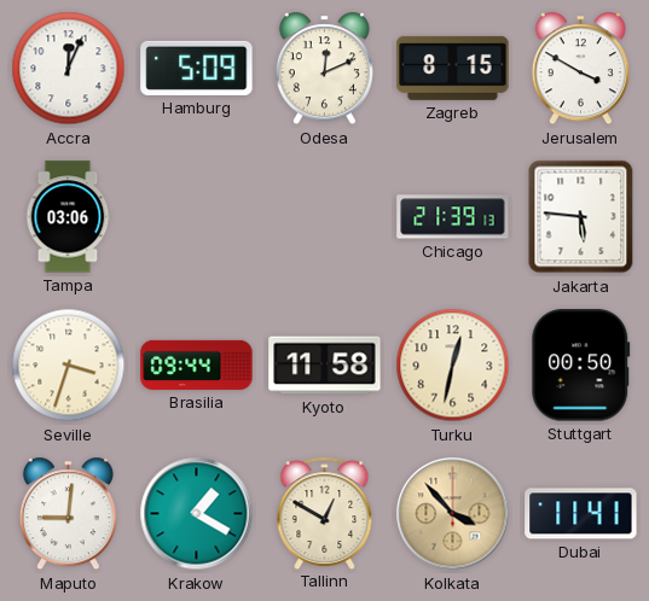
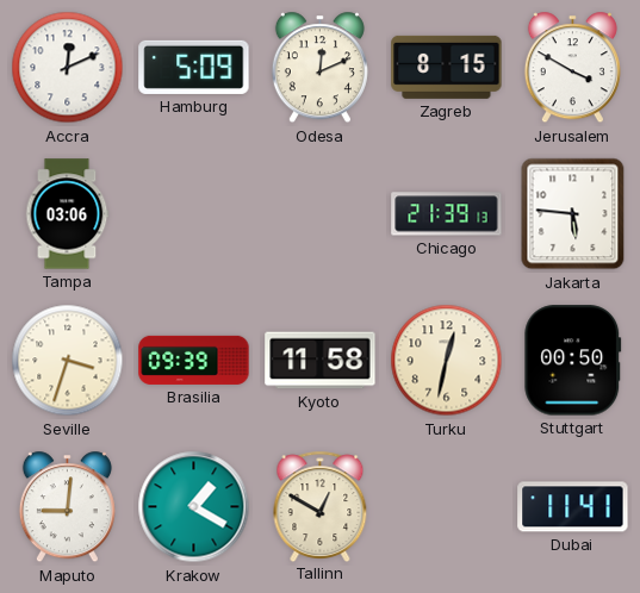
Accra: 12:04 -> 12:11 (68, 68)
Brasilia: 09:44 -> 09:39 (194, 360)
Kolkata: 3:53 -> none (453, 514)
